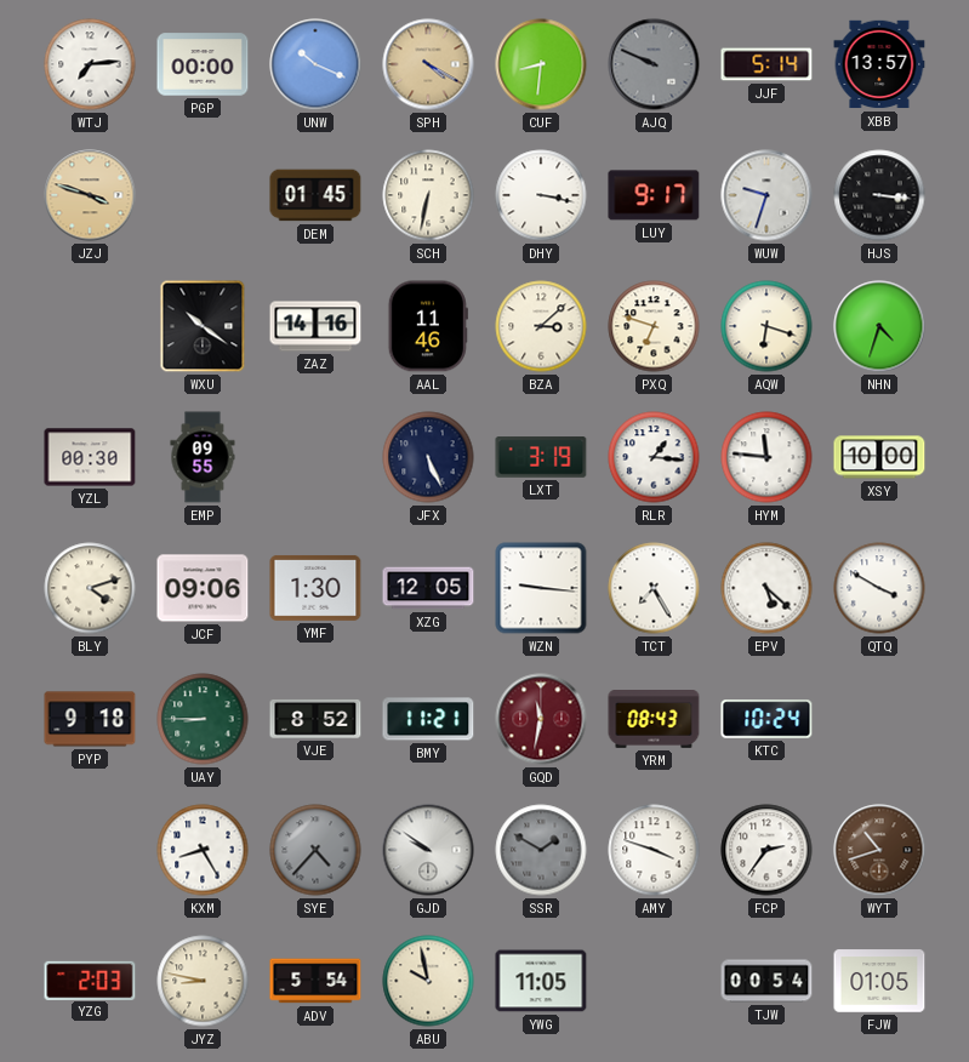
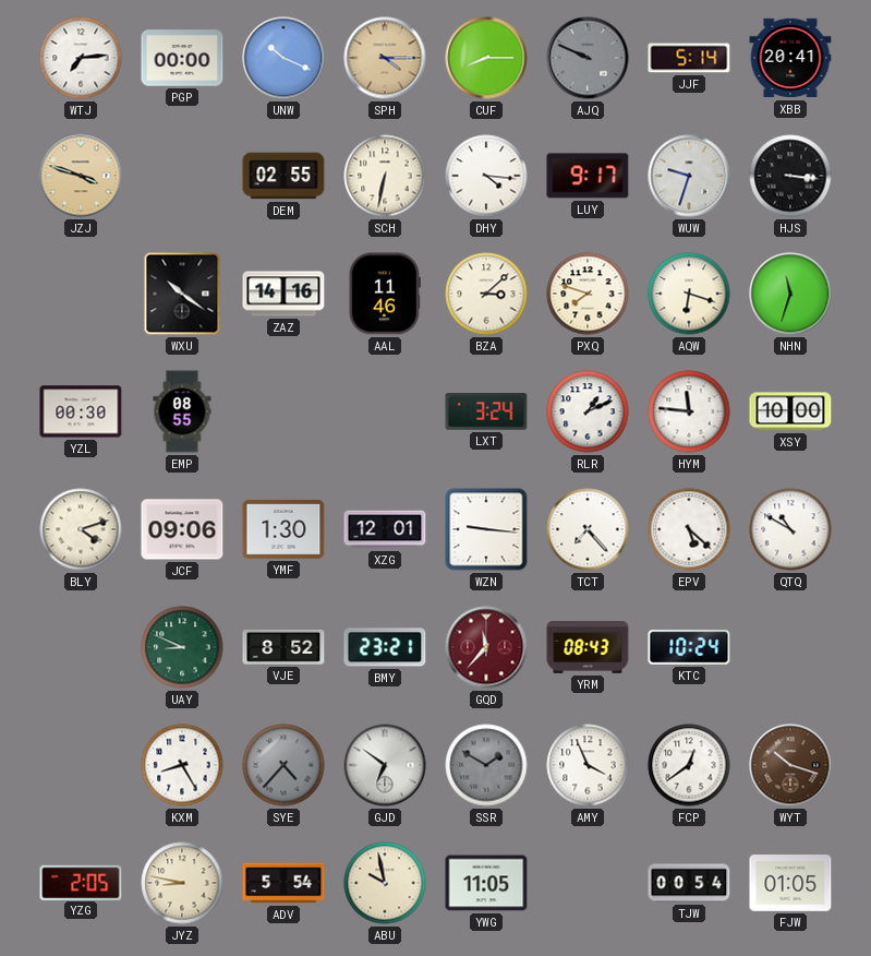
SPH: 4:20 -> 4:15 (385, 58)
CUF: 8:31 -> 8:15 (486, 58)
XBB: 13:57 -> 20:41 (790, 58)
DEM: 01:45 -> 02:55 (283, 176)
DHY: 3:17 -> 4:16 (486, 176)
PXQ: 6:48 -> 7:48 (588, 294)
NHN: 4:33 -> 11:33 (790, 294)
EMP: 09:55 -> 08:55 (182, 411)
JFX: 5:26 -> none (428, 457)
LXT: 3:19 -> 3:24 (486, 411)
RLR: 1:16 -> 1:11 (588, 411)
XZG: 12:05 -> 12:01 (385, 529)
TCT: 7:25 -> 7:23 (588, 529)
QTQ: 3:50 -> 10:50 (790, 529)
PYP: 9:18 -> none (90, 719)
UAY: 8:45 -> 8:49 (182, 647)
BMY: 11:21 -> 23:21 (385, 647)
GQD: 11:32 -> 11:37 (486, 647)
GJD: 9:51 -> 6:51 (385, 765)
AMY: 3:48 -> 3:56 (588, 765)
FCP: 2:36 -> 12:39 (689, 765)
WYT: 10:42 -> 10:18 (790, 765)
YZG: 2:03 -> 2:05 (81, 882)
